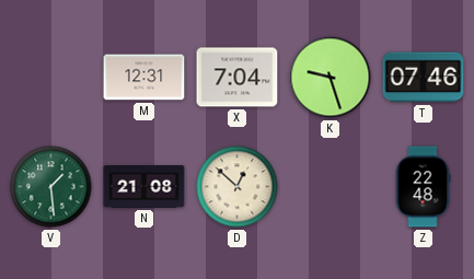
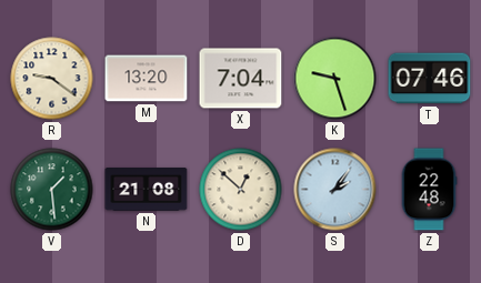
R: none -> 9:21 (52, 79)
M: 12:31 -> 13:20 (147, 79)
S: none -> 2:06 (335, 190)
